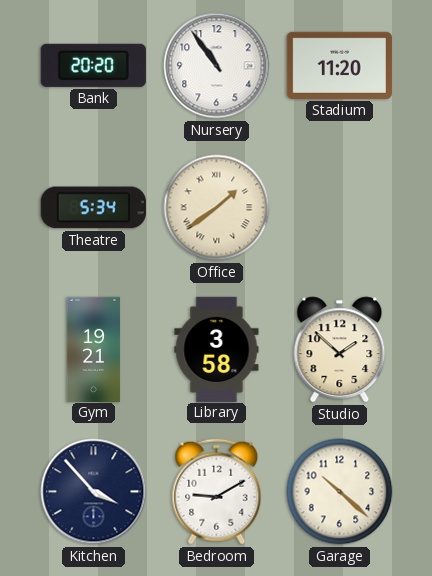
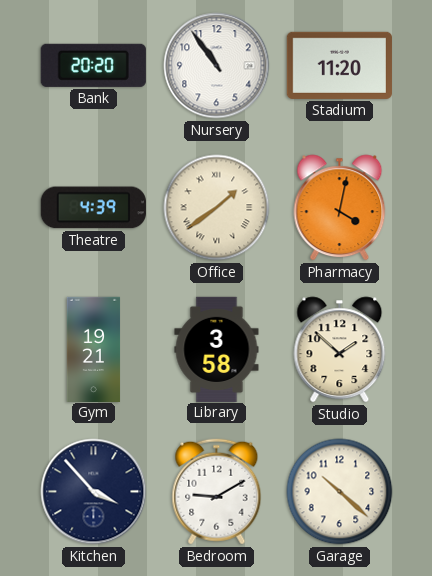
Theatre: 5:34 -> 4:39 (93, 208)
Pharmacy: none -> 4:02 (340, 208)
